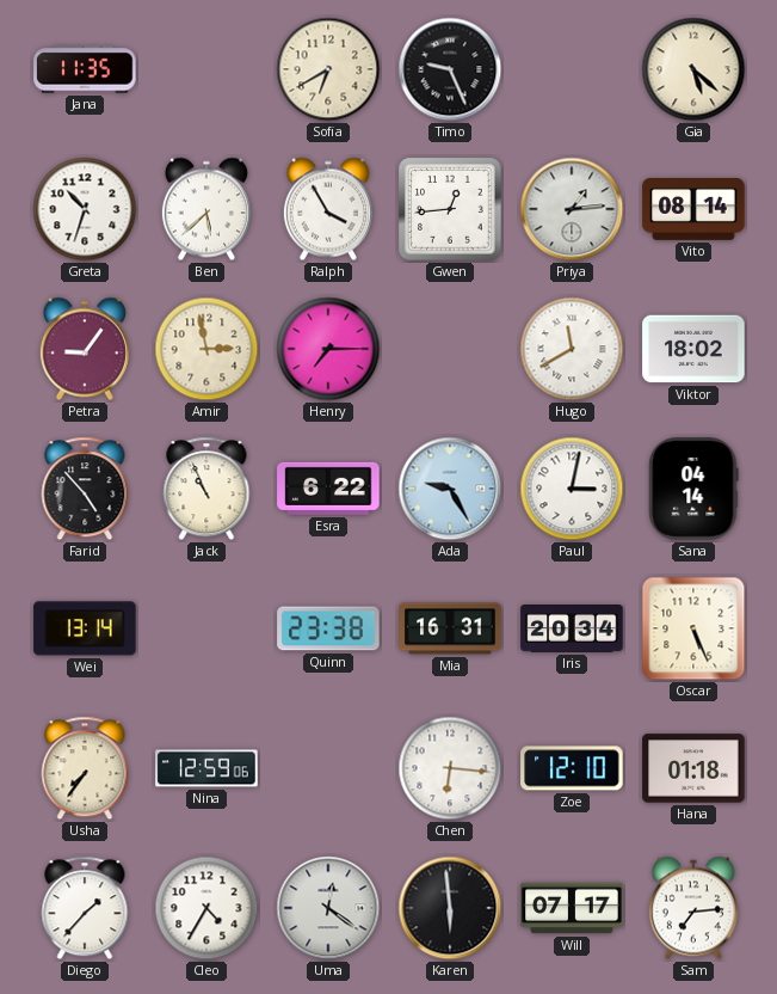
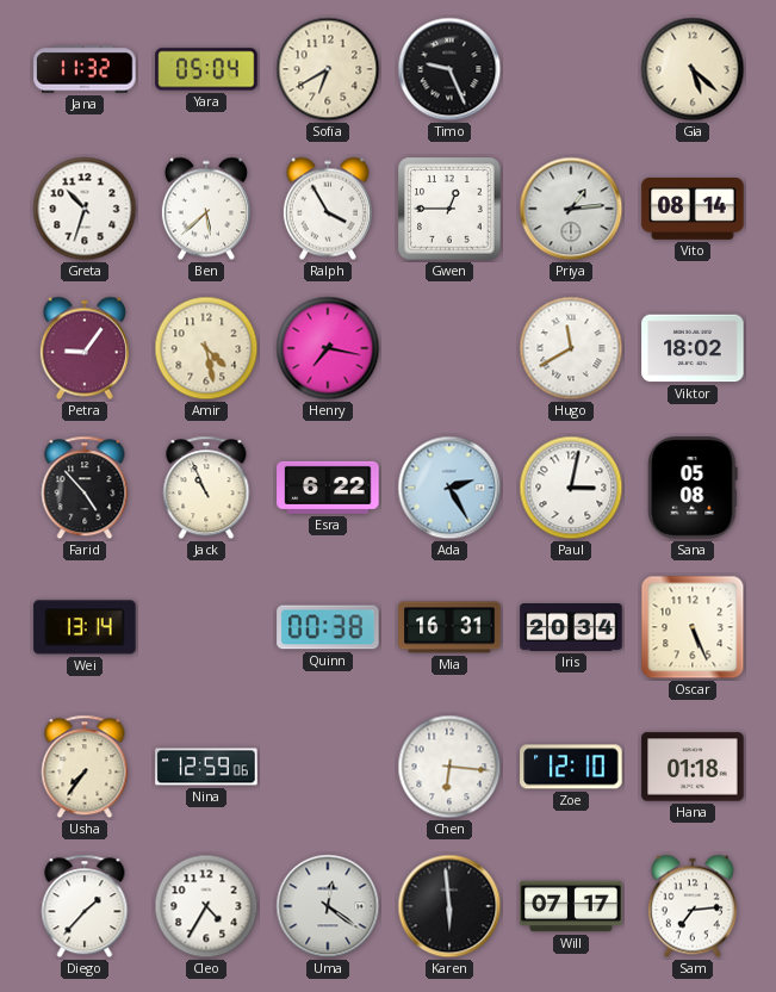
Jana: 11:35 -> 11:32 (85, 69)
Yara: none -> 05:04 (206, 69)
Gwen: 12:44 -> 12:45 (449, 209)
Amir: 2:58 -> 4:28 (206, 348)
Henry: 7:15 -> 7:17 (328, 348)
Ada: 9:25 -> 2:25 (449, 488)
Sana: 04:14 -> 05:08 (693, 488)
Quinn: 23:38 -> 00:38 (328, 627)
